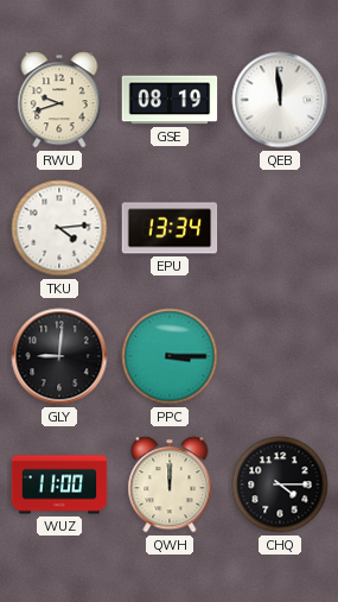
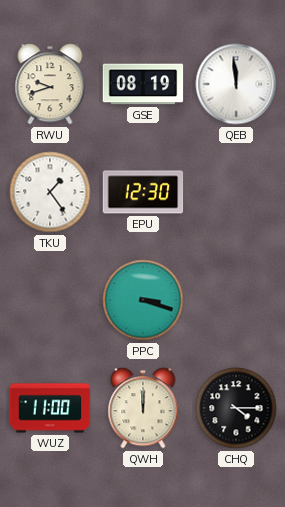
TKU: 4:14 -> 1:24 (50, 192)
EPU: 13:34 -> 12:30 (143, 192)
GLY: 9:01 -> none (59, 356)
PPC: 3:15 -> 3:18 (143, 300)
